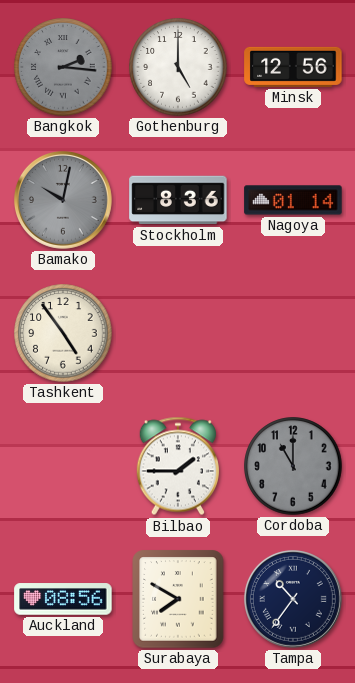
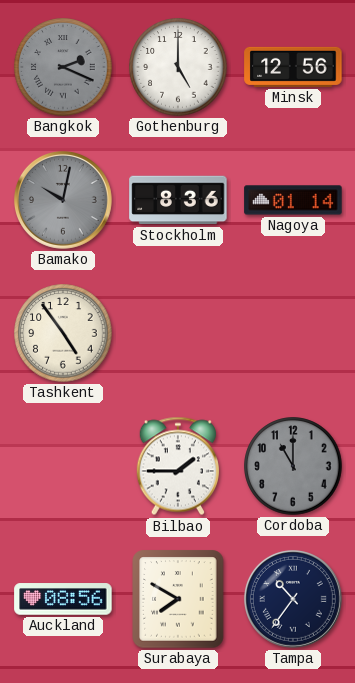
Bangkok: 2:16 -> 2:19 (63, 67)
